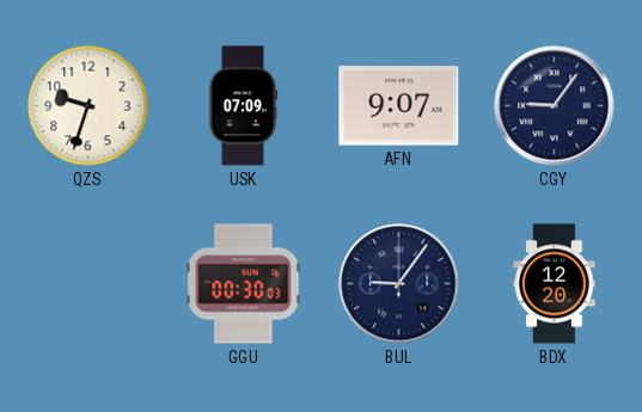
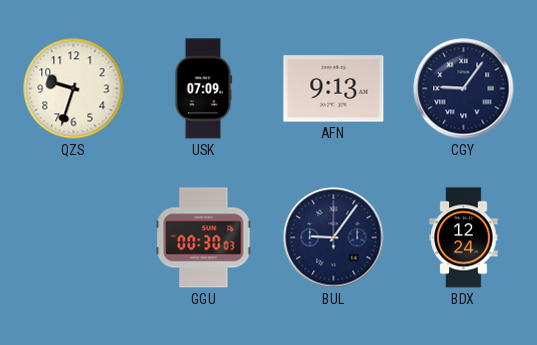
AFN: 9:07 -> 9:13 (334, 89)
BDX: 12:20 -> 12:24 (464, 238)
